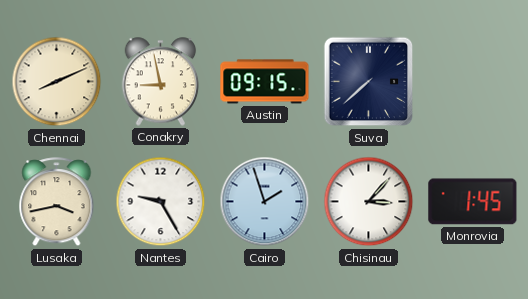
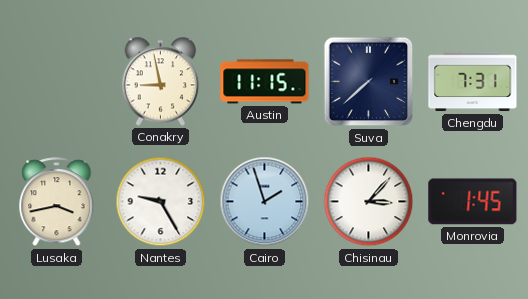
Chennai: 8:11 -> none (57, 82)
Austin: 09:15 -> 11:15 (265, 82)
Chengdu: none -> 7:31 (473, 82)
